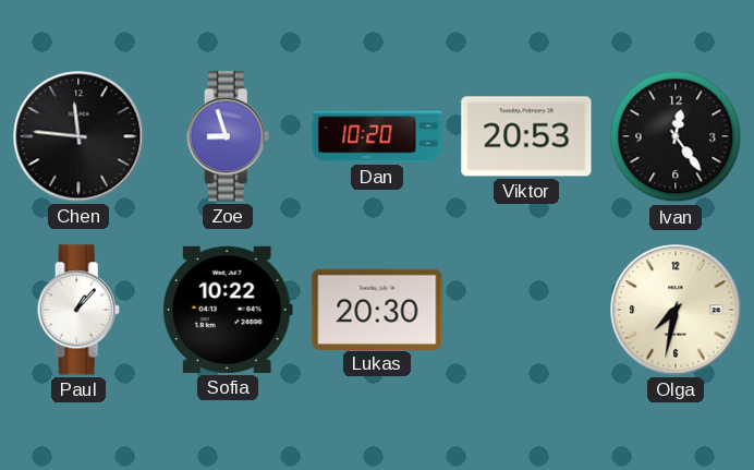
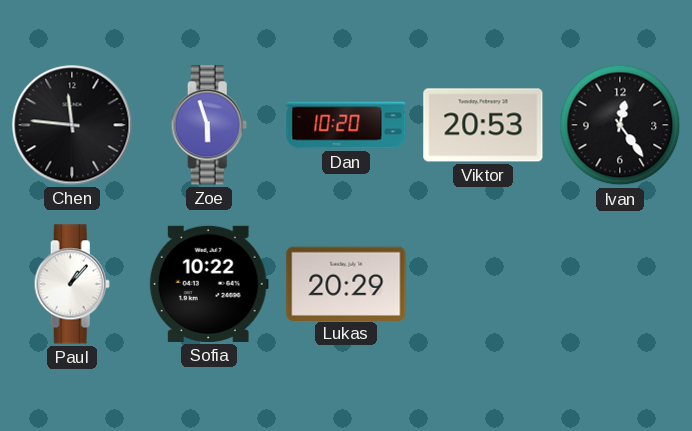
Zoe: 8:57 -> 5:57 (209, 125)
Lukas: 20:30 -> 20:29 (346, 283)
Olga: 7:32 -> none (676, 310)
